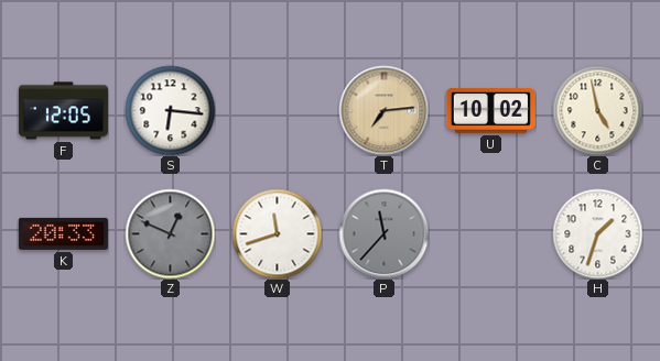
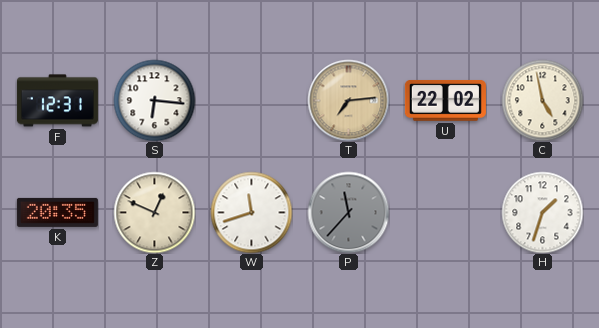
F: 12:05 -> 12:31 (57, 101)
U: 10:02 -> 22:02 (445, 100)
K: 20:33 -> 20:35 (57, 212)
Z dial: grey -> cream (154, 212)
